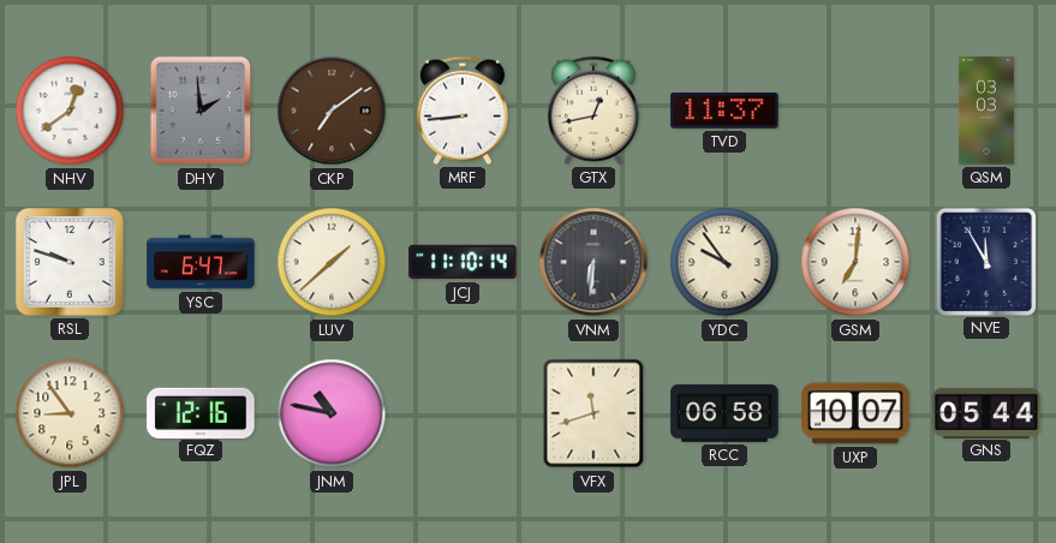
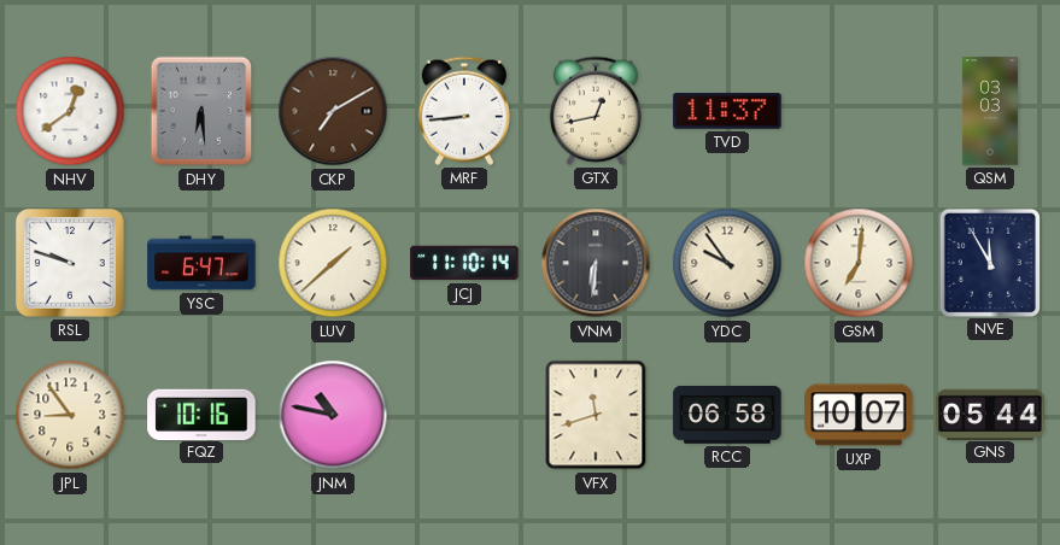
DHY: 1:59 -> 6:29 (201, 111)
CKP: 7:09 -> 7:10 (333, 111)
FQZ: 12:16 -> 10:16 (201, 414)
